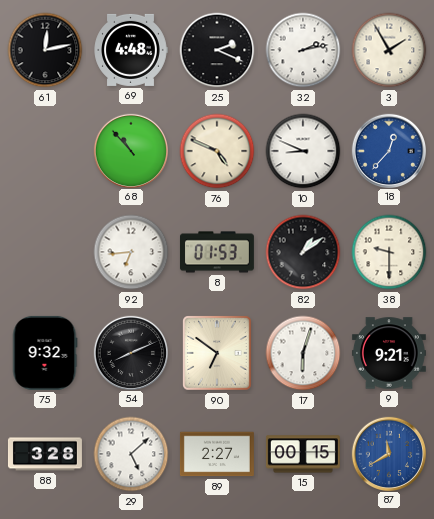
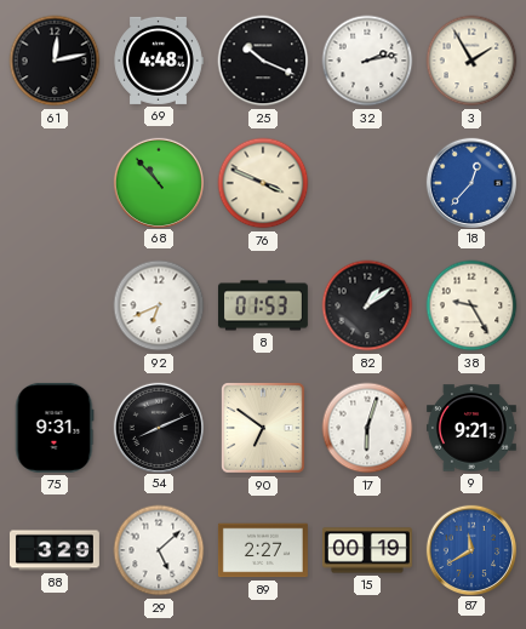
25: 2:19 -> 10:19 (263, 61)
76: 4:49 -> 3:49 (263, 183)
10: 8:49 -> none (303, 151)
92: 6:44 -> 6:41 (159, 305)
38: 9:30 -> 9:25 (471, 305)
75: 9:32 -> 9:31 (55, 428)
88: 3:28 -> 3:29 (55, 550)
15: 00:15 -> 00:19 (367, 550)
